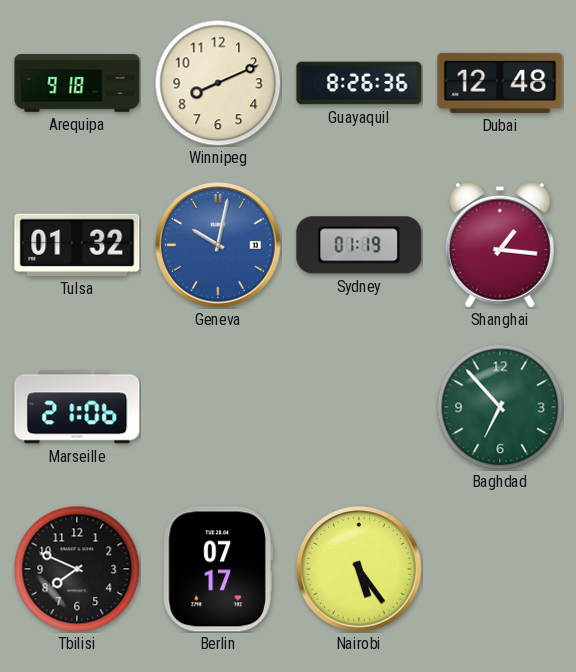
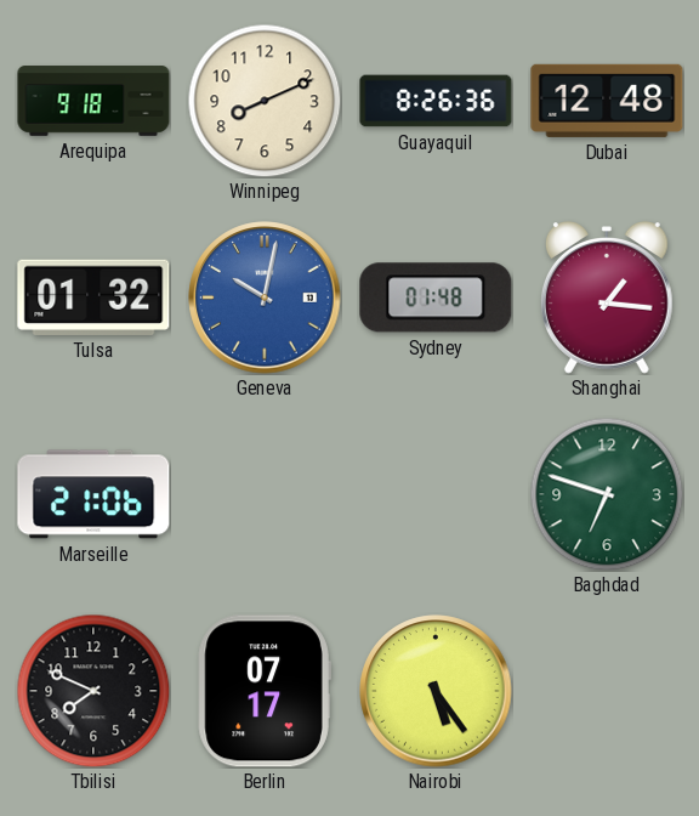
Sydney: 01:19 -> 01:48 (436, 297)
Baghdad: 6:53 -> 6:48 (607, 494)
